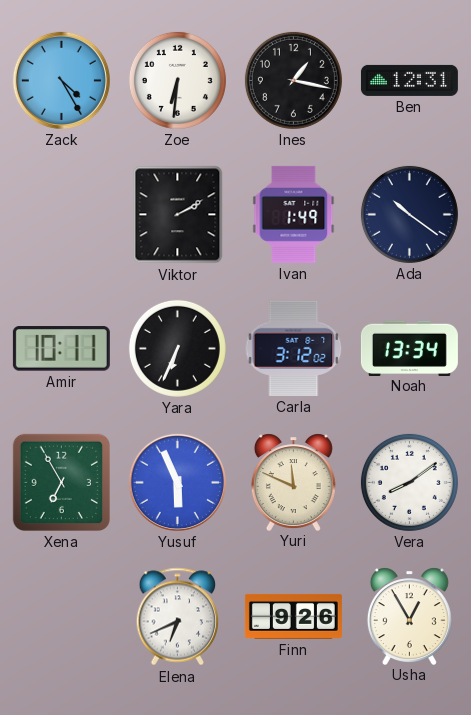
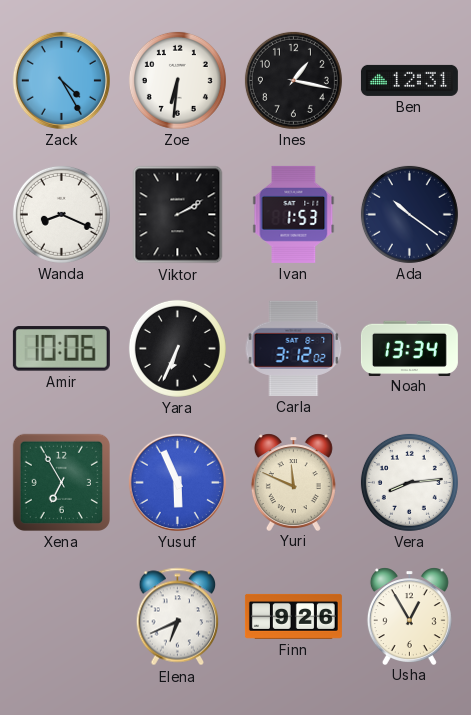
Wanda: none -> 8:19 (61, 214)
Ivan: 1:49 -> 1:53 (294, 214)
Amir: 10:11 -> 10:06 (61, 349)
Vera: 8:09 -> 8:14 (409, 482)
